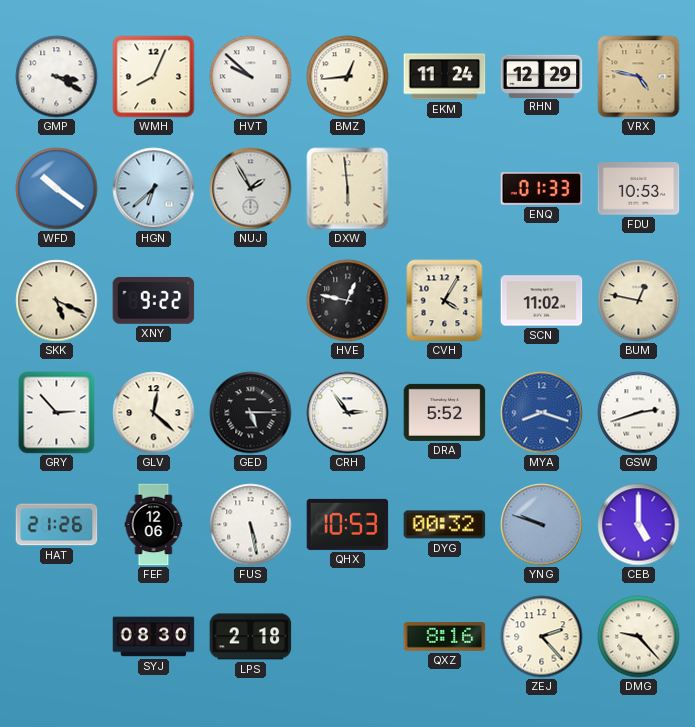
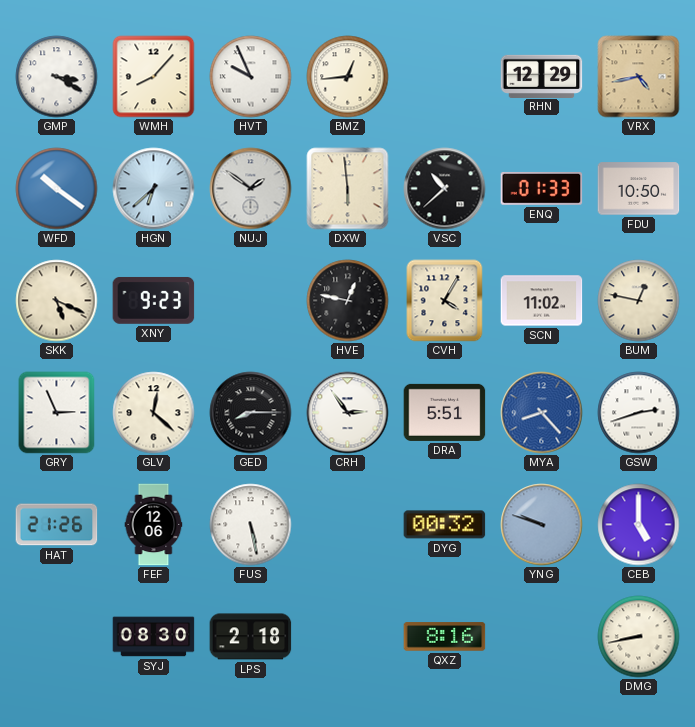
WMH: 8:04 -> 8:07 (154, 77)
HVT: 9:52 -> 9:56 (251, 77)
EKM: 11:24 -> none (445, 77)
VRX: 4:47 -> 4:43 (639, 77)
NUJ: 1:55 -> 1:51 (251, 189)
VSC: none -> 10:38 (445, 189)
FDU: 10:53 -> 10:50 (639, 189)
XNY: 9:22 -> 9:23 (154, 300)
GRY: 2:53 -> 2:56 (57, 413)
GED: 5:15 -> 8:15 (251, 413)
DRA: 5:52 -> 5:51 (445, 412)
MYA: 8:18 -> 8:23 (542, 413)
QHX: 10:53 -> none (348, 524)
ZEJ: 2:23 -> none (542, 637)
DMG: 9:23 -> 8:43 (639, 637)
